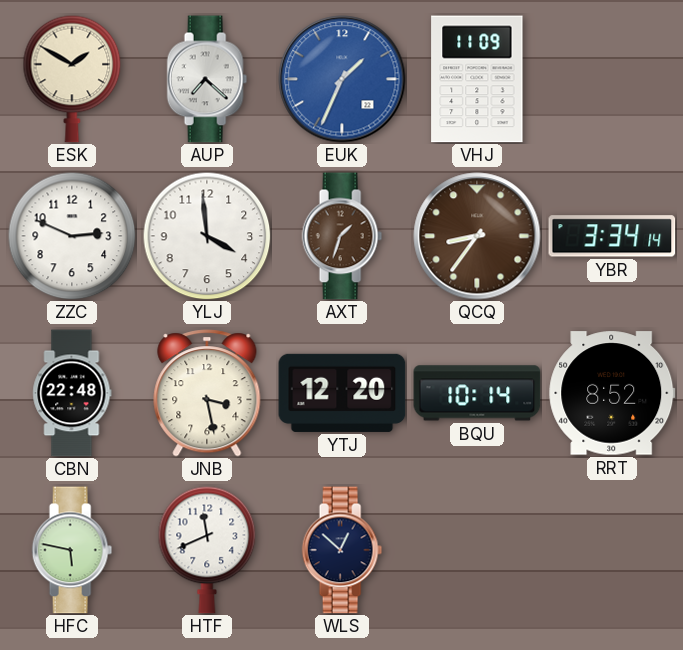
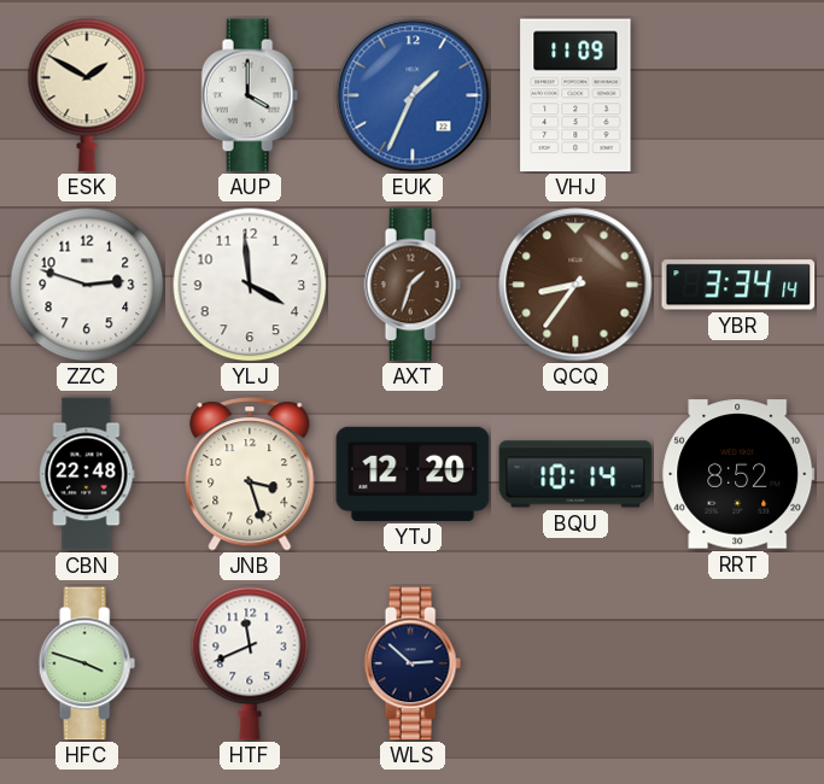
AUP: 7:22 -> 4:00 (250, 95)
ZZC: 2:49 -> 2:48 (87, 285)
JNB: 3:28 -> 3:27 (250, 474)
HFC: 5:47 -> 3:48 (87, 663)
WLS: 12:52 -> 2:52 (413, 663)
